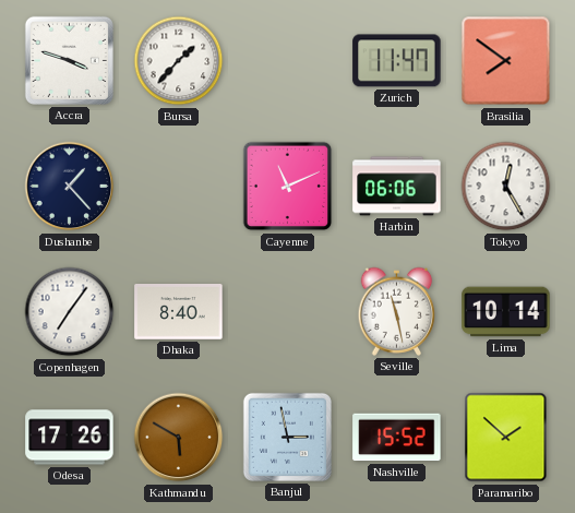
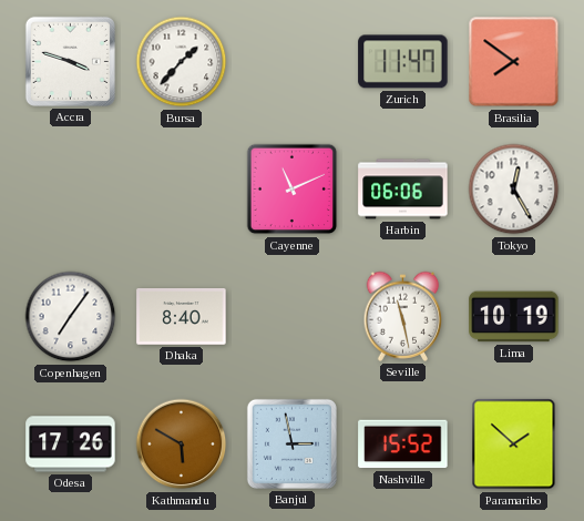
Dushanbe: 1:23 -> none (70, 187)
Lima: 10:14 -> 10:19 (514, 317)
